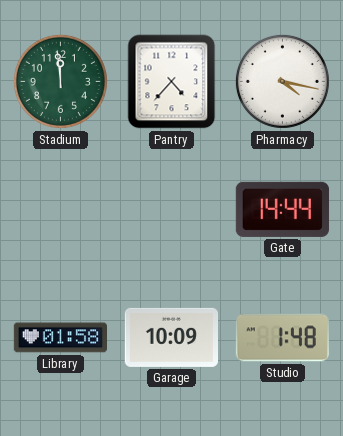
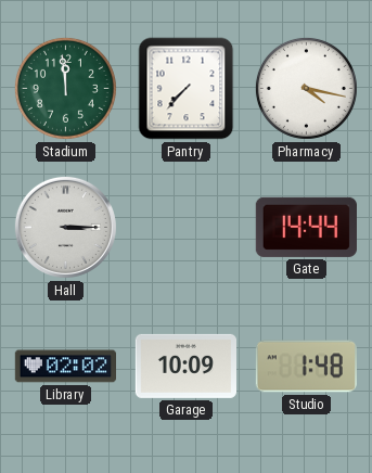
Pantry: 4:37 -> 7:37 (187, 89)
Hall: none -> 3:15 (65, 227)
Library: 01:58 -> 02:02 (65, 367)
